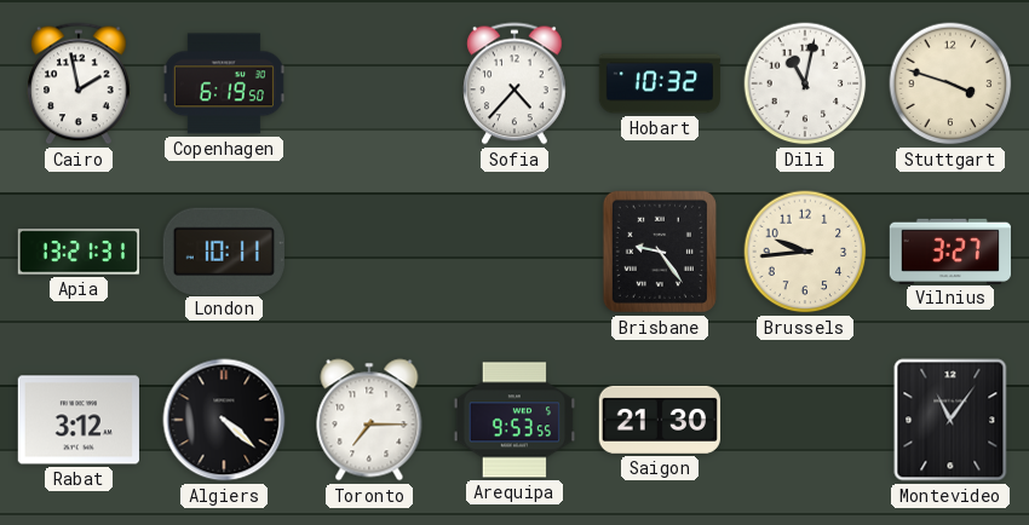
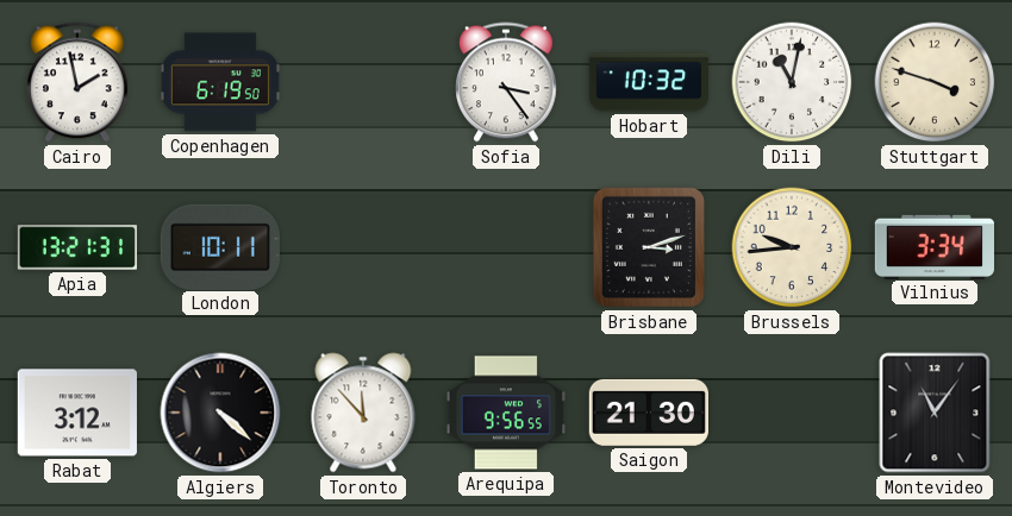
Sofia: 4:37 -> 3:24 (507, 82)
Brisbane: 9:24 -> 3:12 (649, 247)
Vilnius: 3:27 -> 3:34 (933, 246)
Toronto: 7:15 -> 11:53 (363, 413)
Arequipa: 9:53 -> 9:56 (506, 413)
